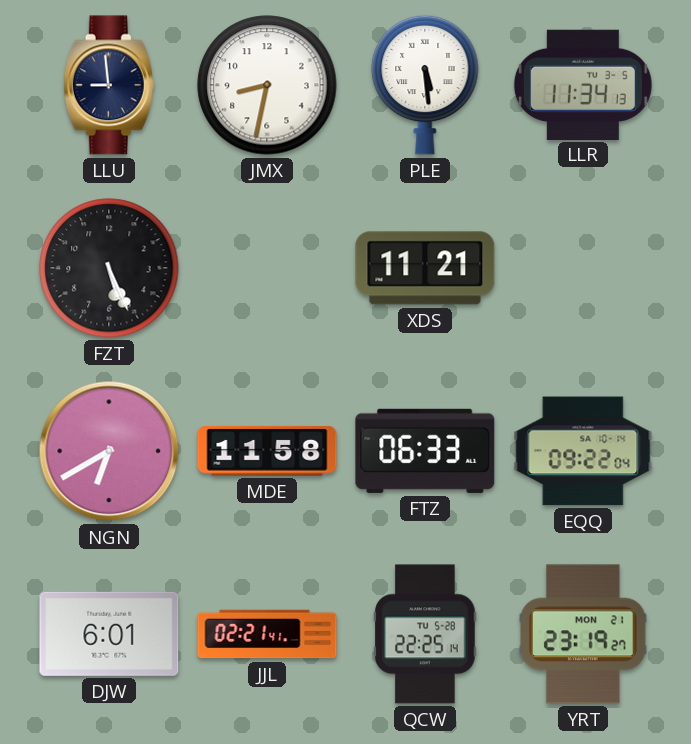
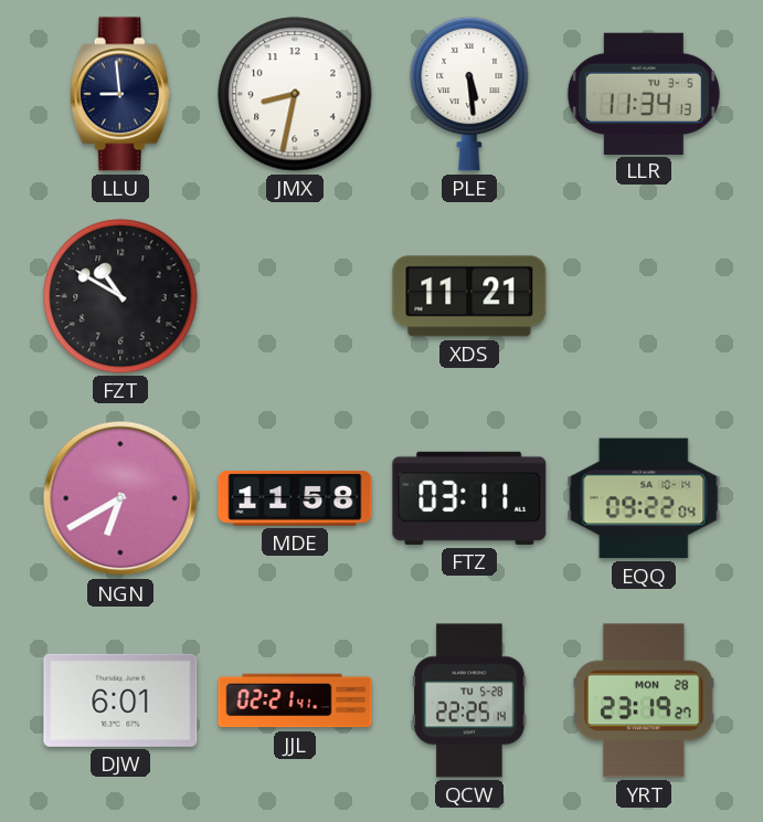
FZT: 5:26 -> 10:50 (120, 296)
FTZ: 06:33 -> 03:11 (469, 498)
YRT date: MON 21 -> MON 28 (645, 700)
